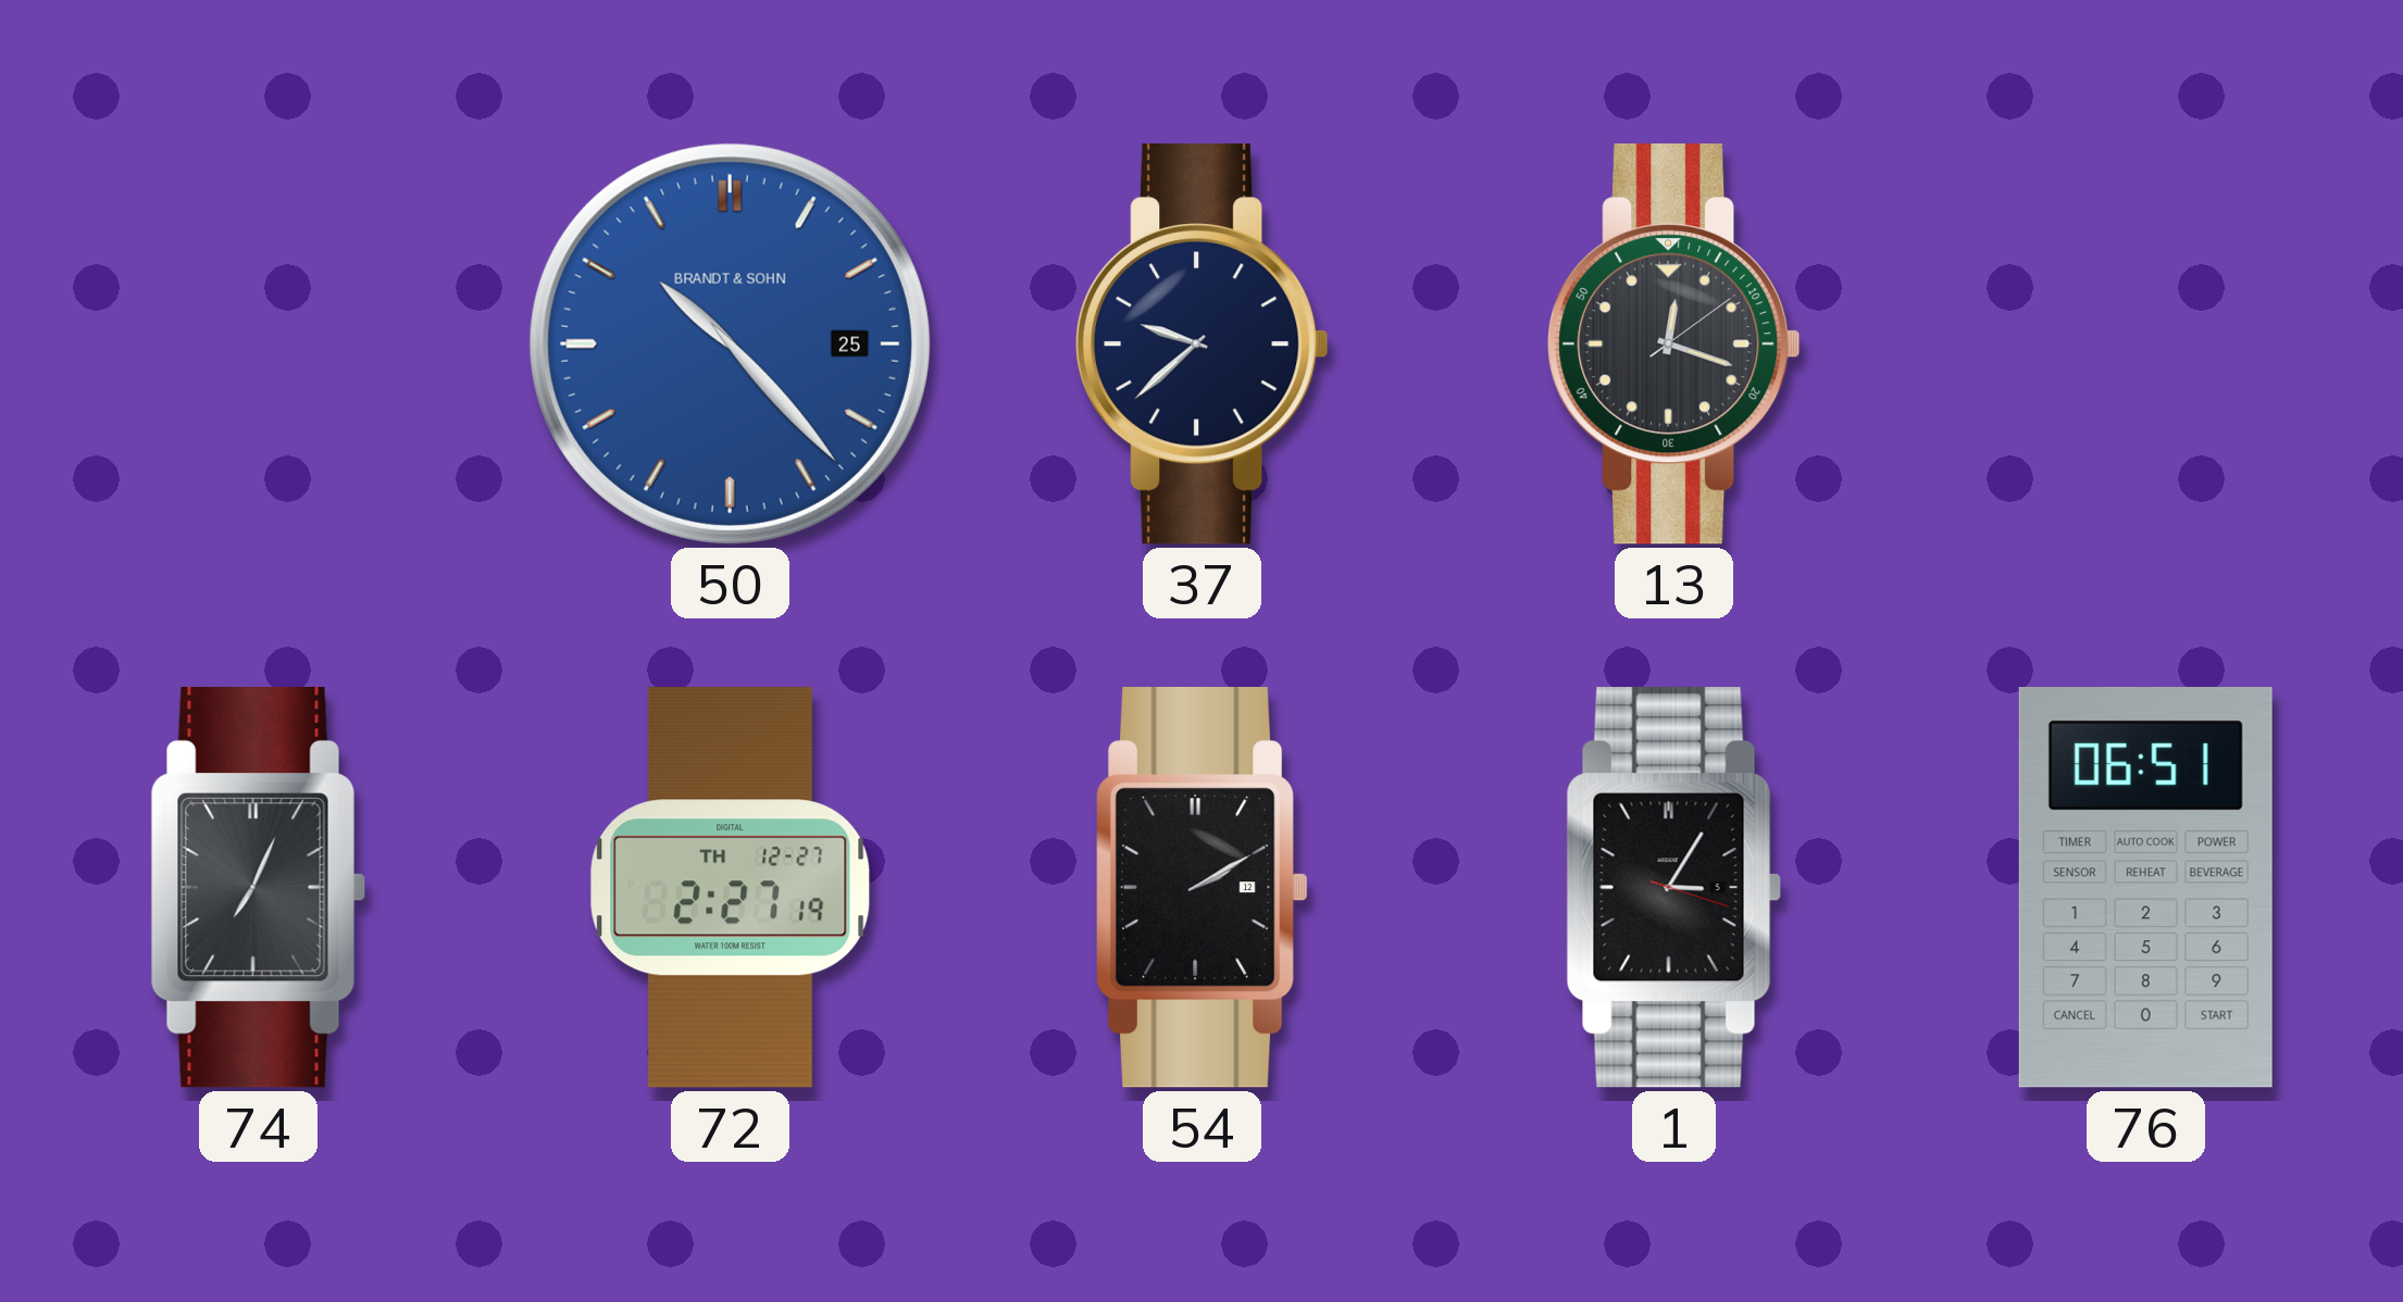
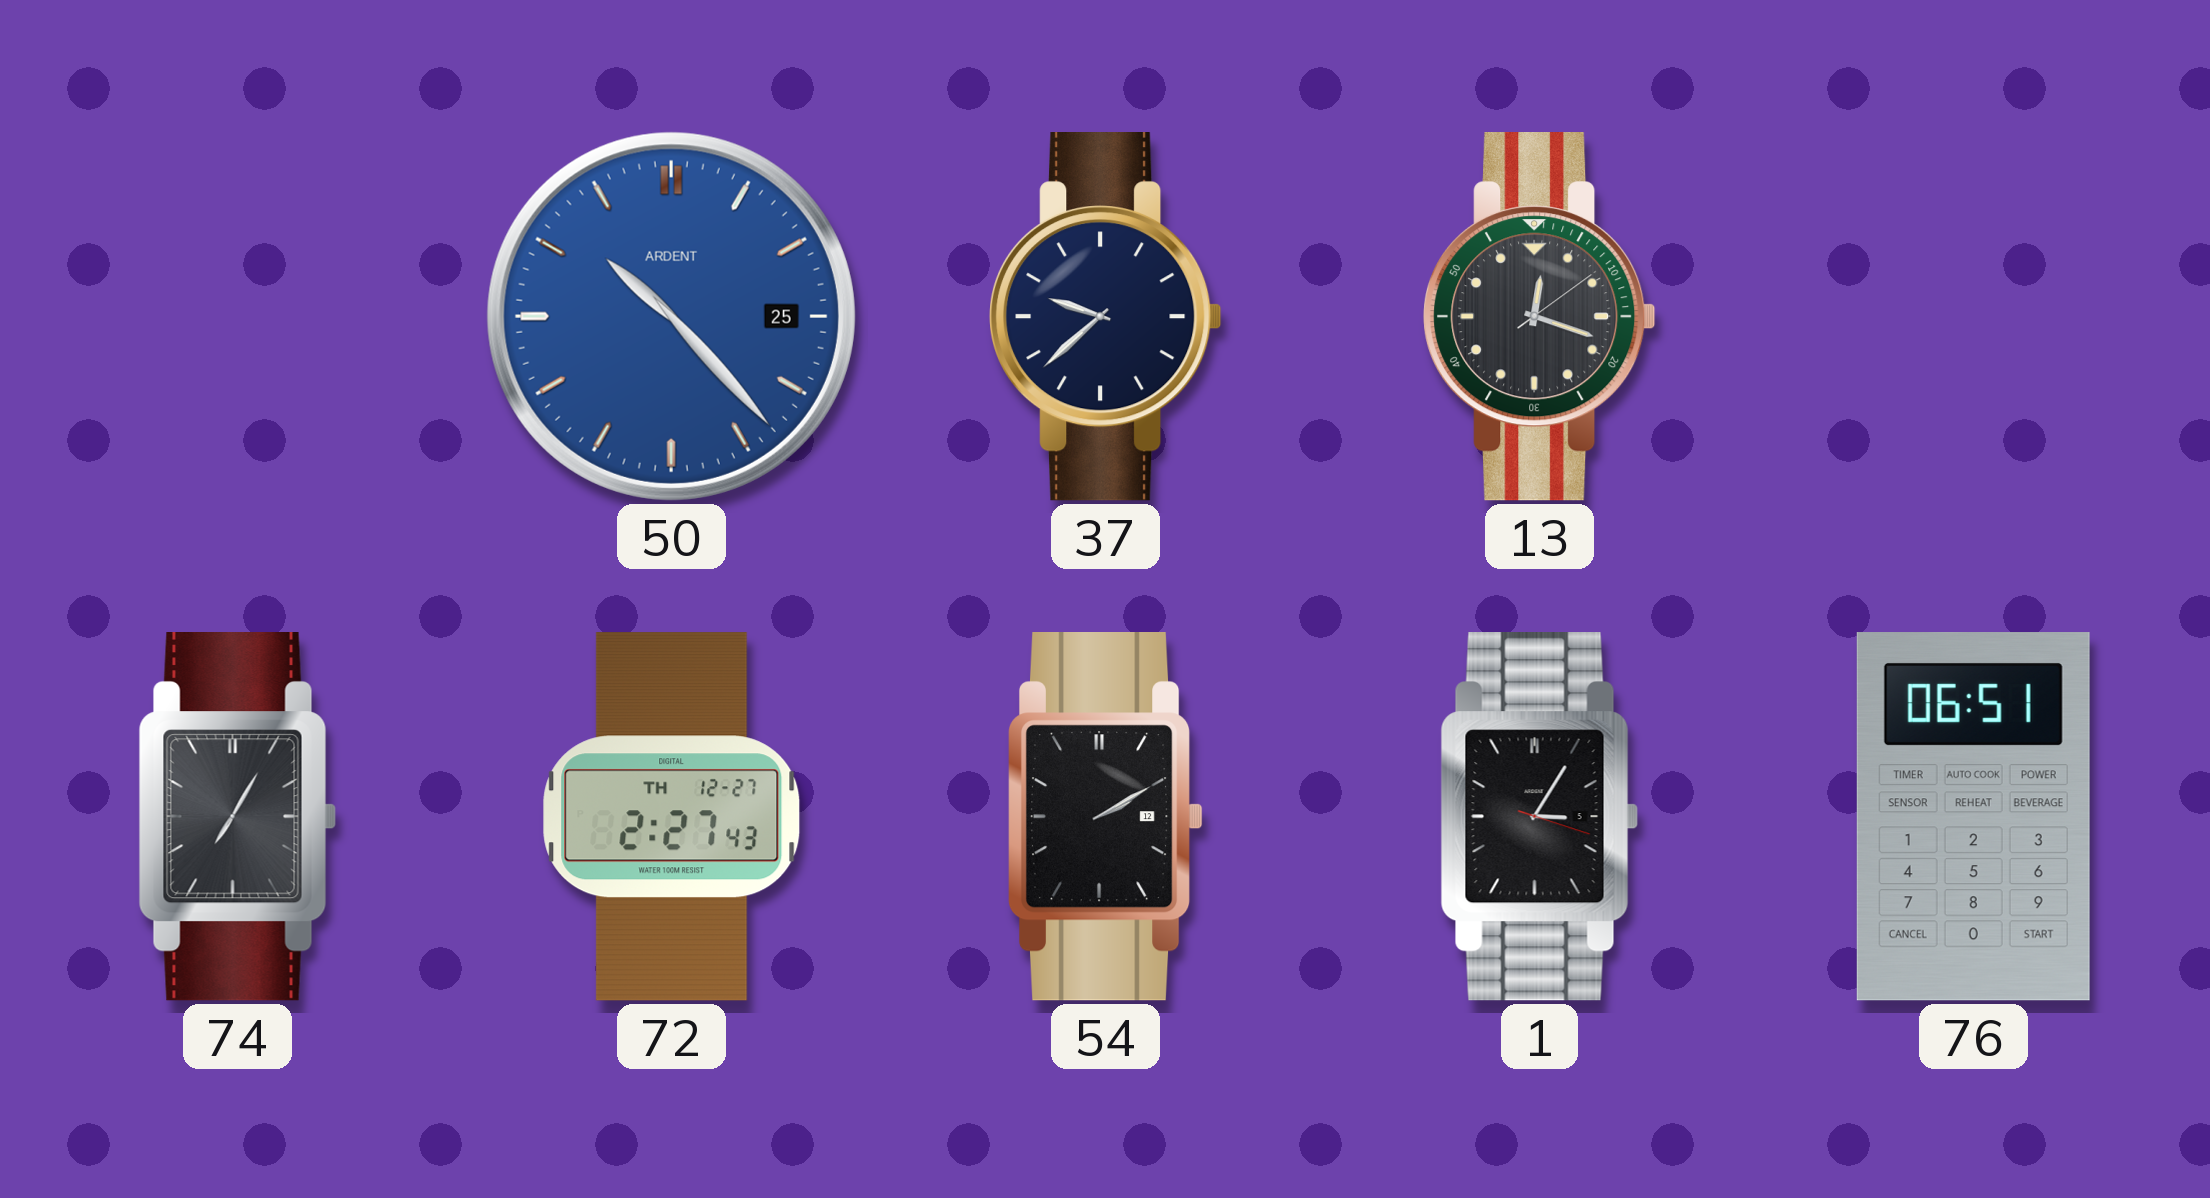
50 brand: BRANDT & SOHN -> ARDENT (671, 316)
74: 7:04 -> 7:05 (237, 817)
72: 2:27:19 -> 2:27:43 (672, 817)
